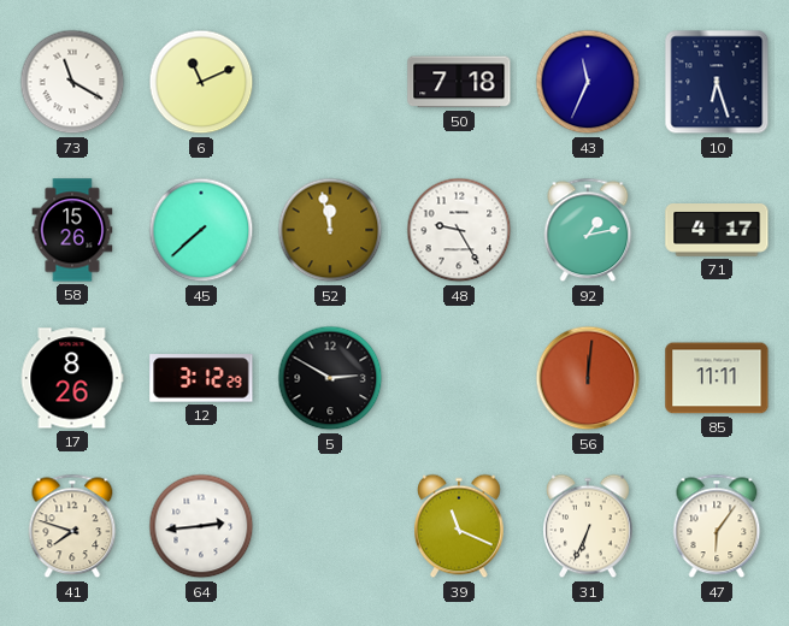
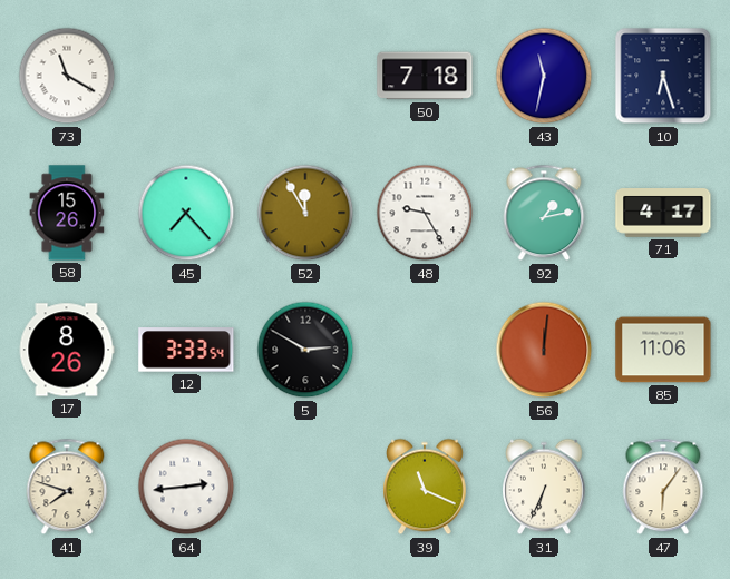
6: 11:11 -> none (201, 82)
43: 11:34 -> 11:32 (544, 76)
45: 7:38 -> 7:23 (186, 213)
52: 11:58 -> 11:55 (305, 213)
12: 3:12 -> 3:33 (186, 350)
85: 11:11 -> 11:06 (663, 350)
